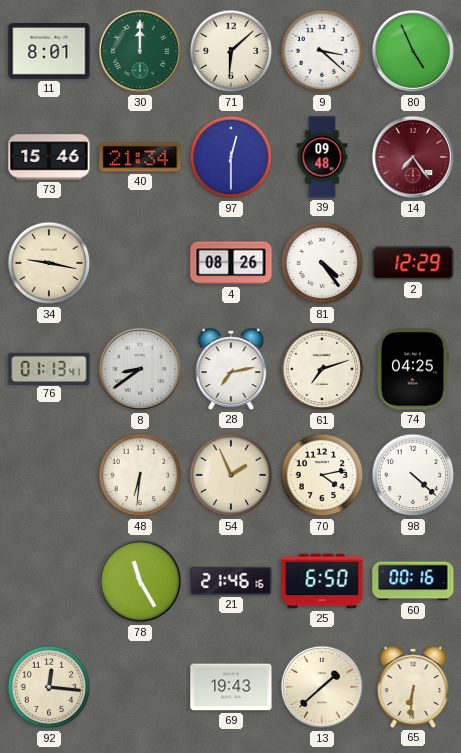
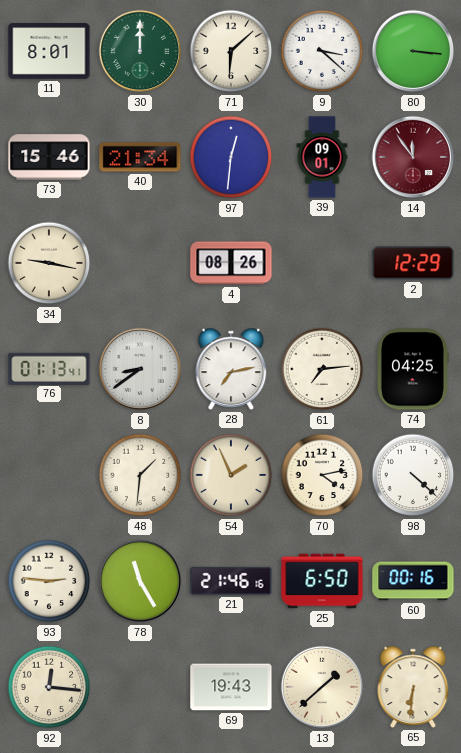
80: 4:56 -> 3:16 (413, 51)
97: 12:30 -> 12:31 (231, 157)
39: 09:48 -> 09:01 (322, 157)
14: 7:24 -> 11:54 (413, 157)
81: 4:24 -> none (322, 263)
61: 7:12 -> 7:14 (322, 369)
48: 6:31 -> 1:31 (140, 475)
93: none -> 2:46 (49, 581)
